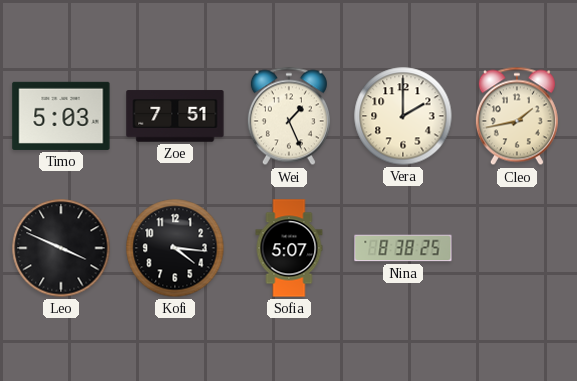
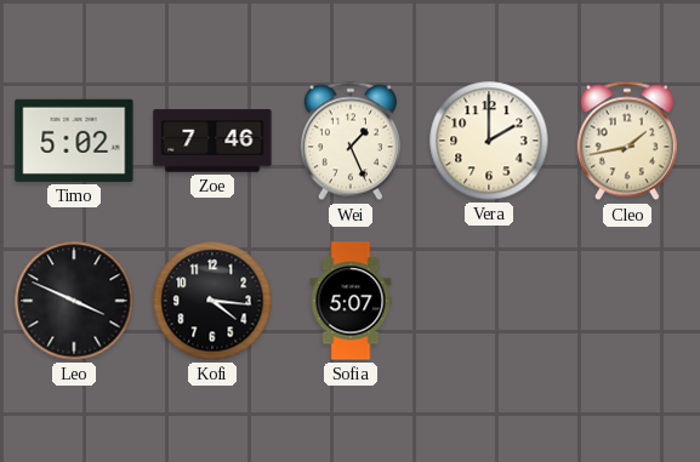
Timo: 5:03 -> 5:02 (74, 141)
Zoe: 7:51 -> 7:46 (212, 141)
Nina: 8:38 -> none (403, 248)
